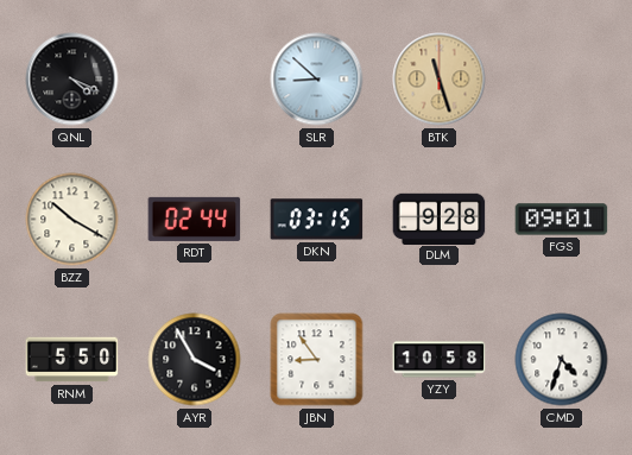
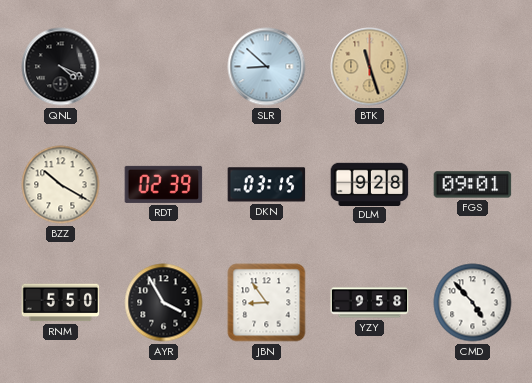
RDT: 02:44 -> 02:39 (164, 184)
YZY: 10:58 -> 9:58 (370, 303)
CMD: 4:33 -> 4:53 (473, 303)
